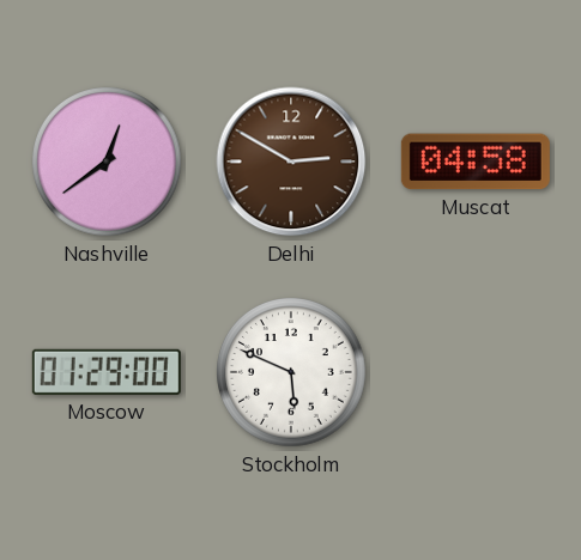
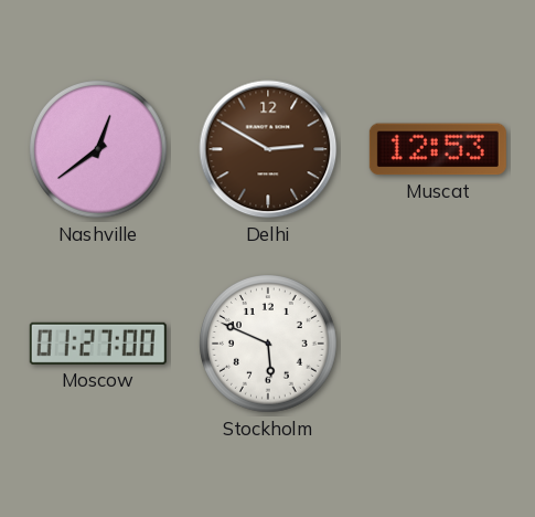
Muscat: 04:58 -> 12:53 (438, 149)
Moscow: 01:29 -> 01:27 (98, 344)
